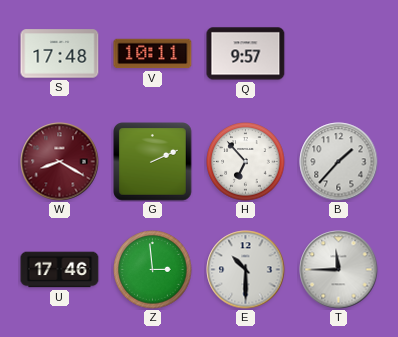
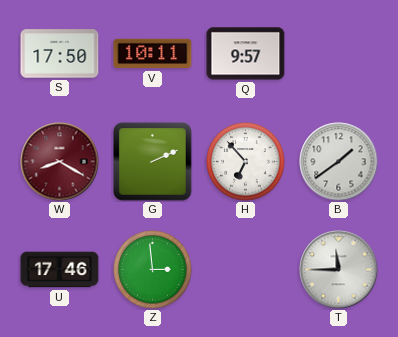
S: 17:48 -> 17:50 (60, 54)
B: 1:37 -> 1:39 (339, 162)
E: 10:30 -> none (246, 270)
